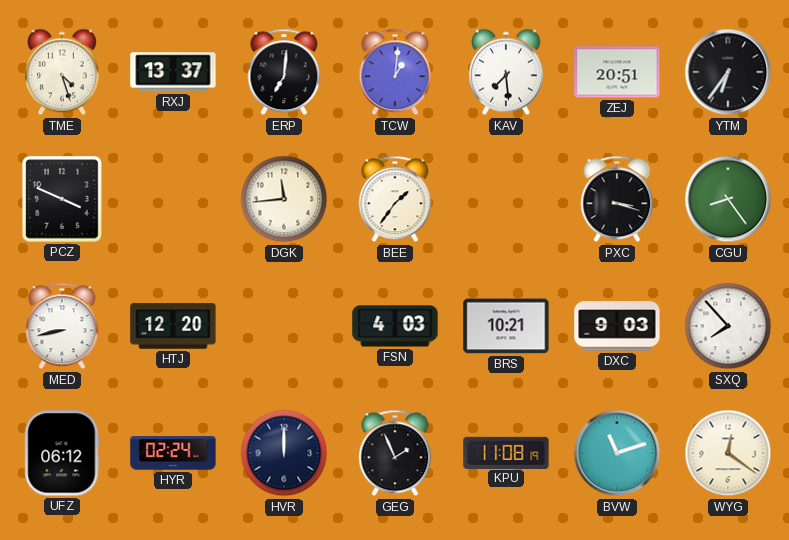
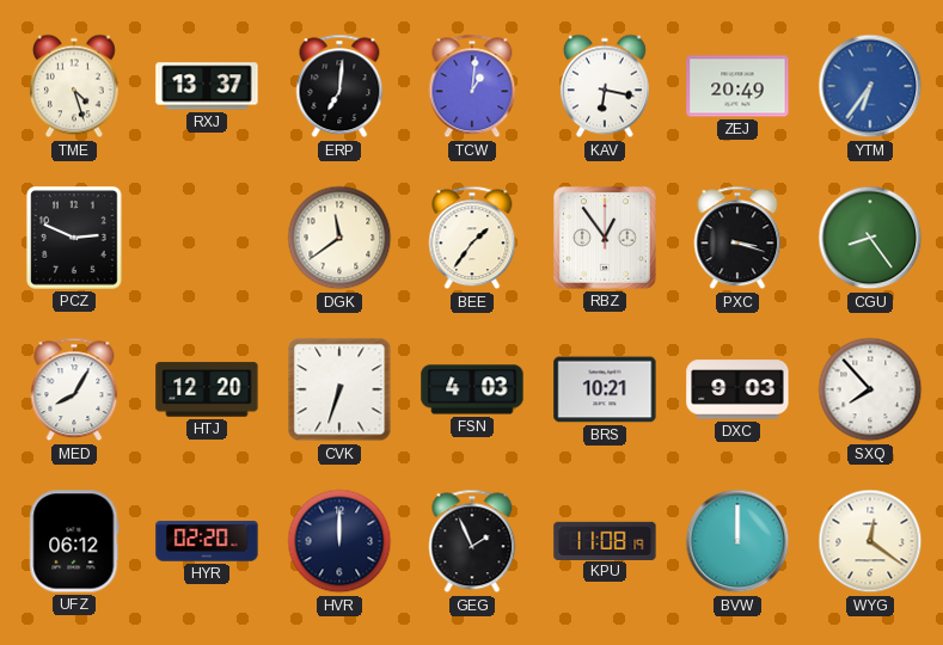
KAV: 7:29 -> 6:17 (605, 86)
ZEJ: 20:51 -> 20:49 (737, 86)
YTM dial: black -> blue (870, 86)
PCZ: 3:49 -> 2:49 (74, 238)
DGK: 11:44 -> 11:39 (339, 238)
RBZ: none -> 12:54 (606, 239)
MED: 8:43 -> 8:05 (74, 389)
CVK: none -> 6:33 (339, 389)
HYR: 02:24 -> 02:20 (207, 541)
BVW: 11:12 -> 12:00 (737, 541)
